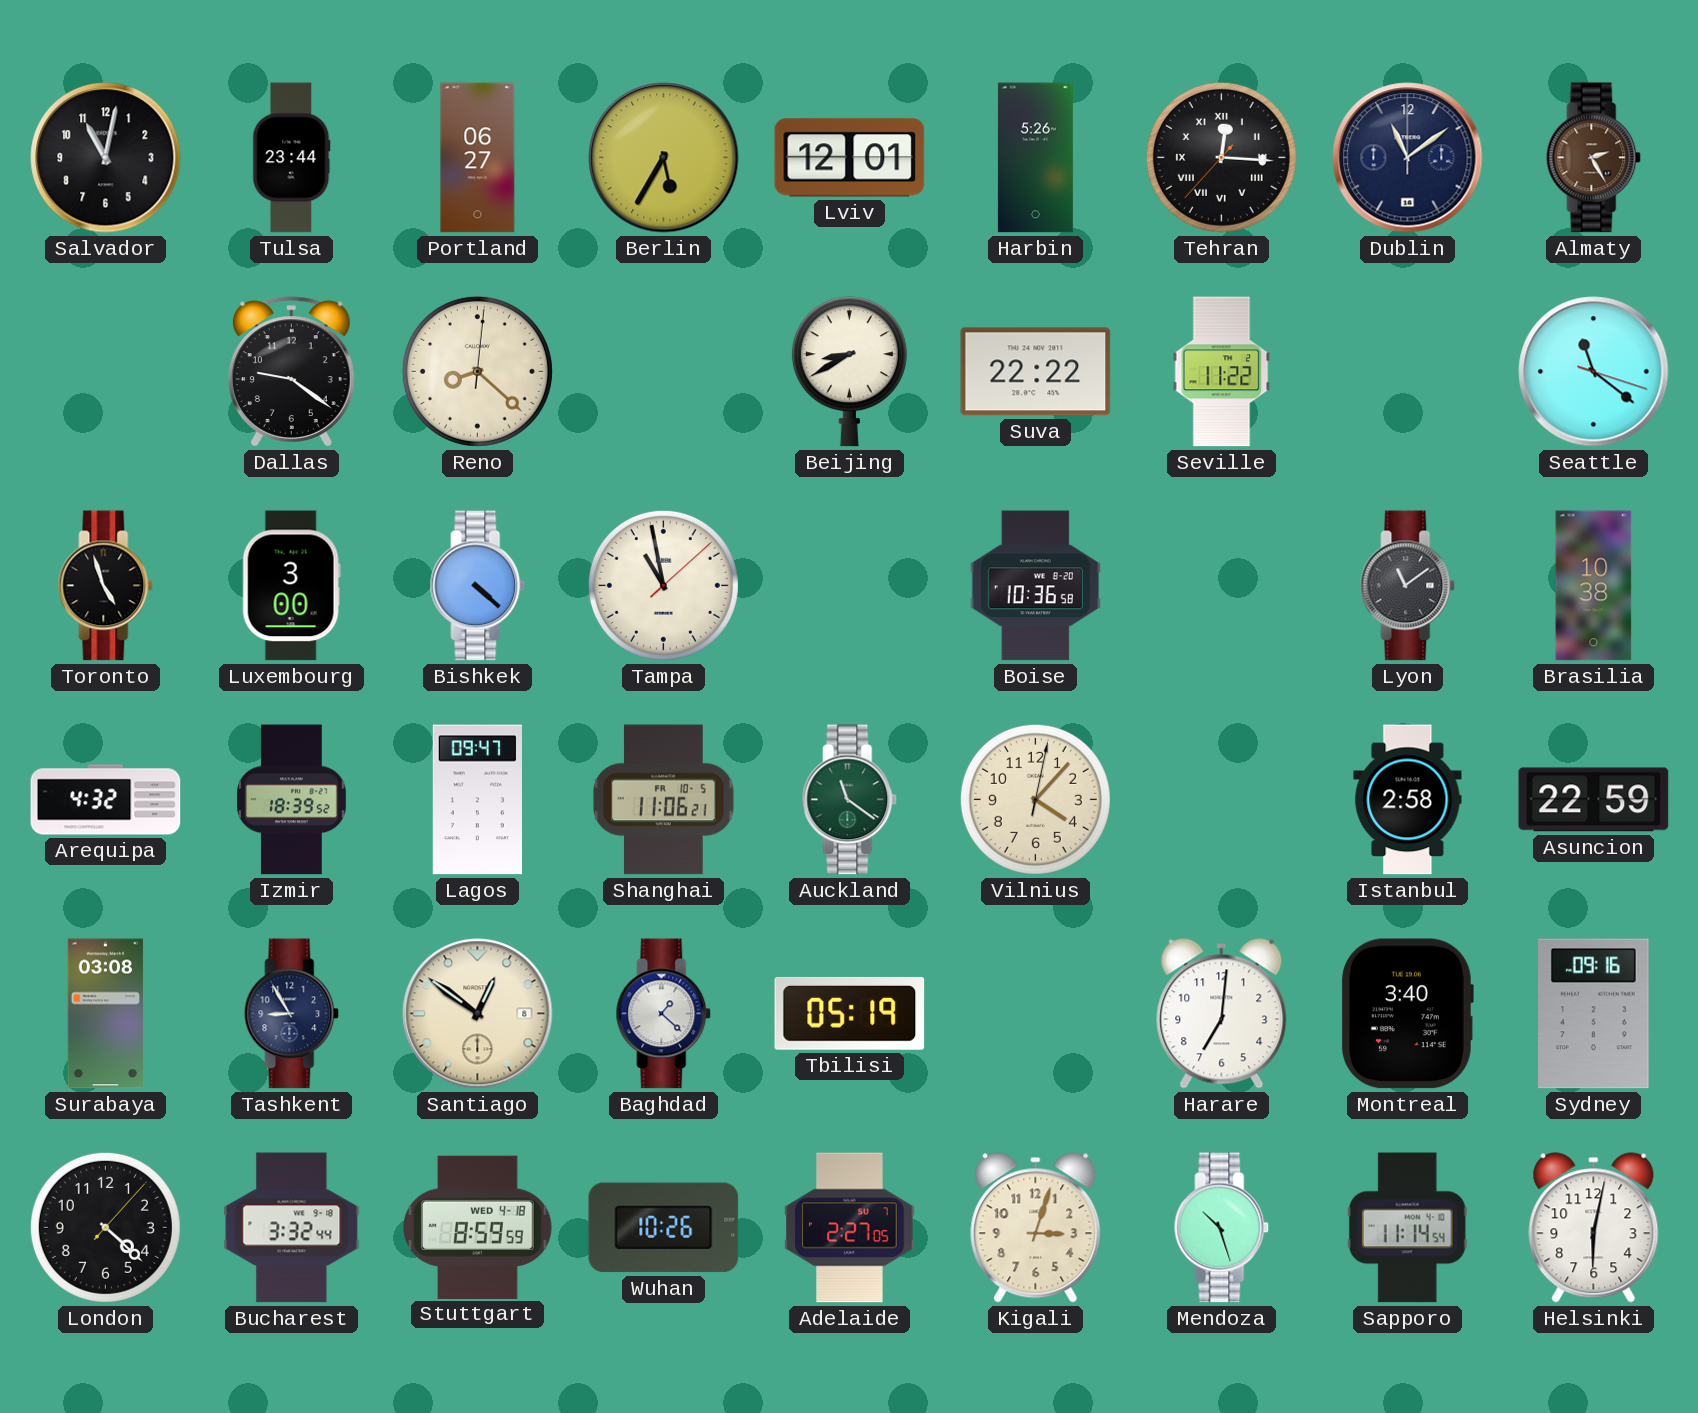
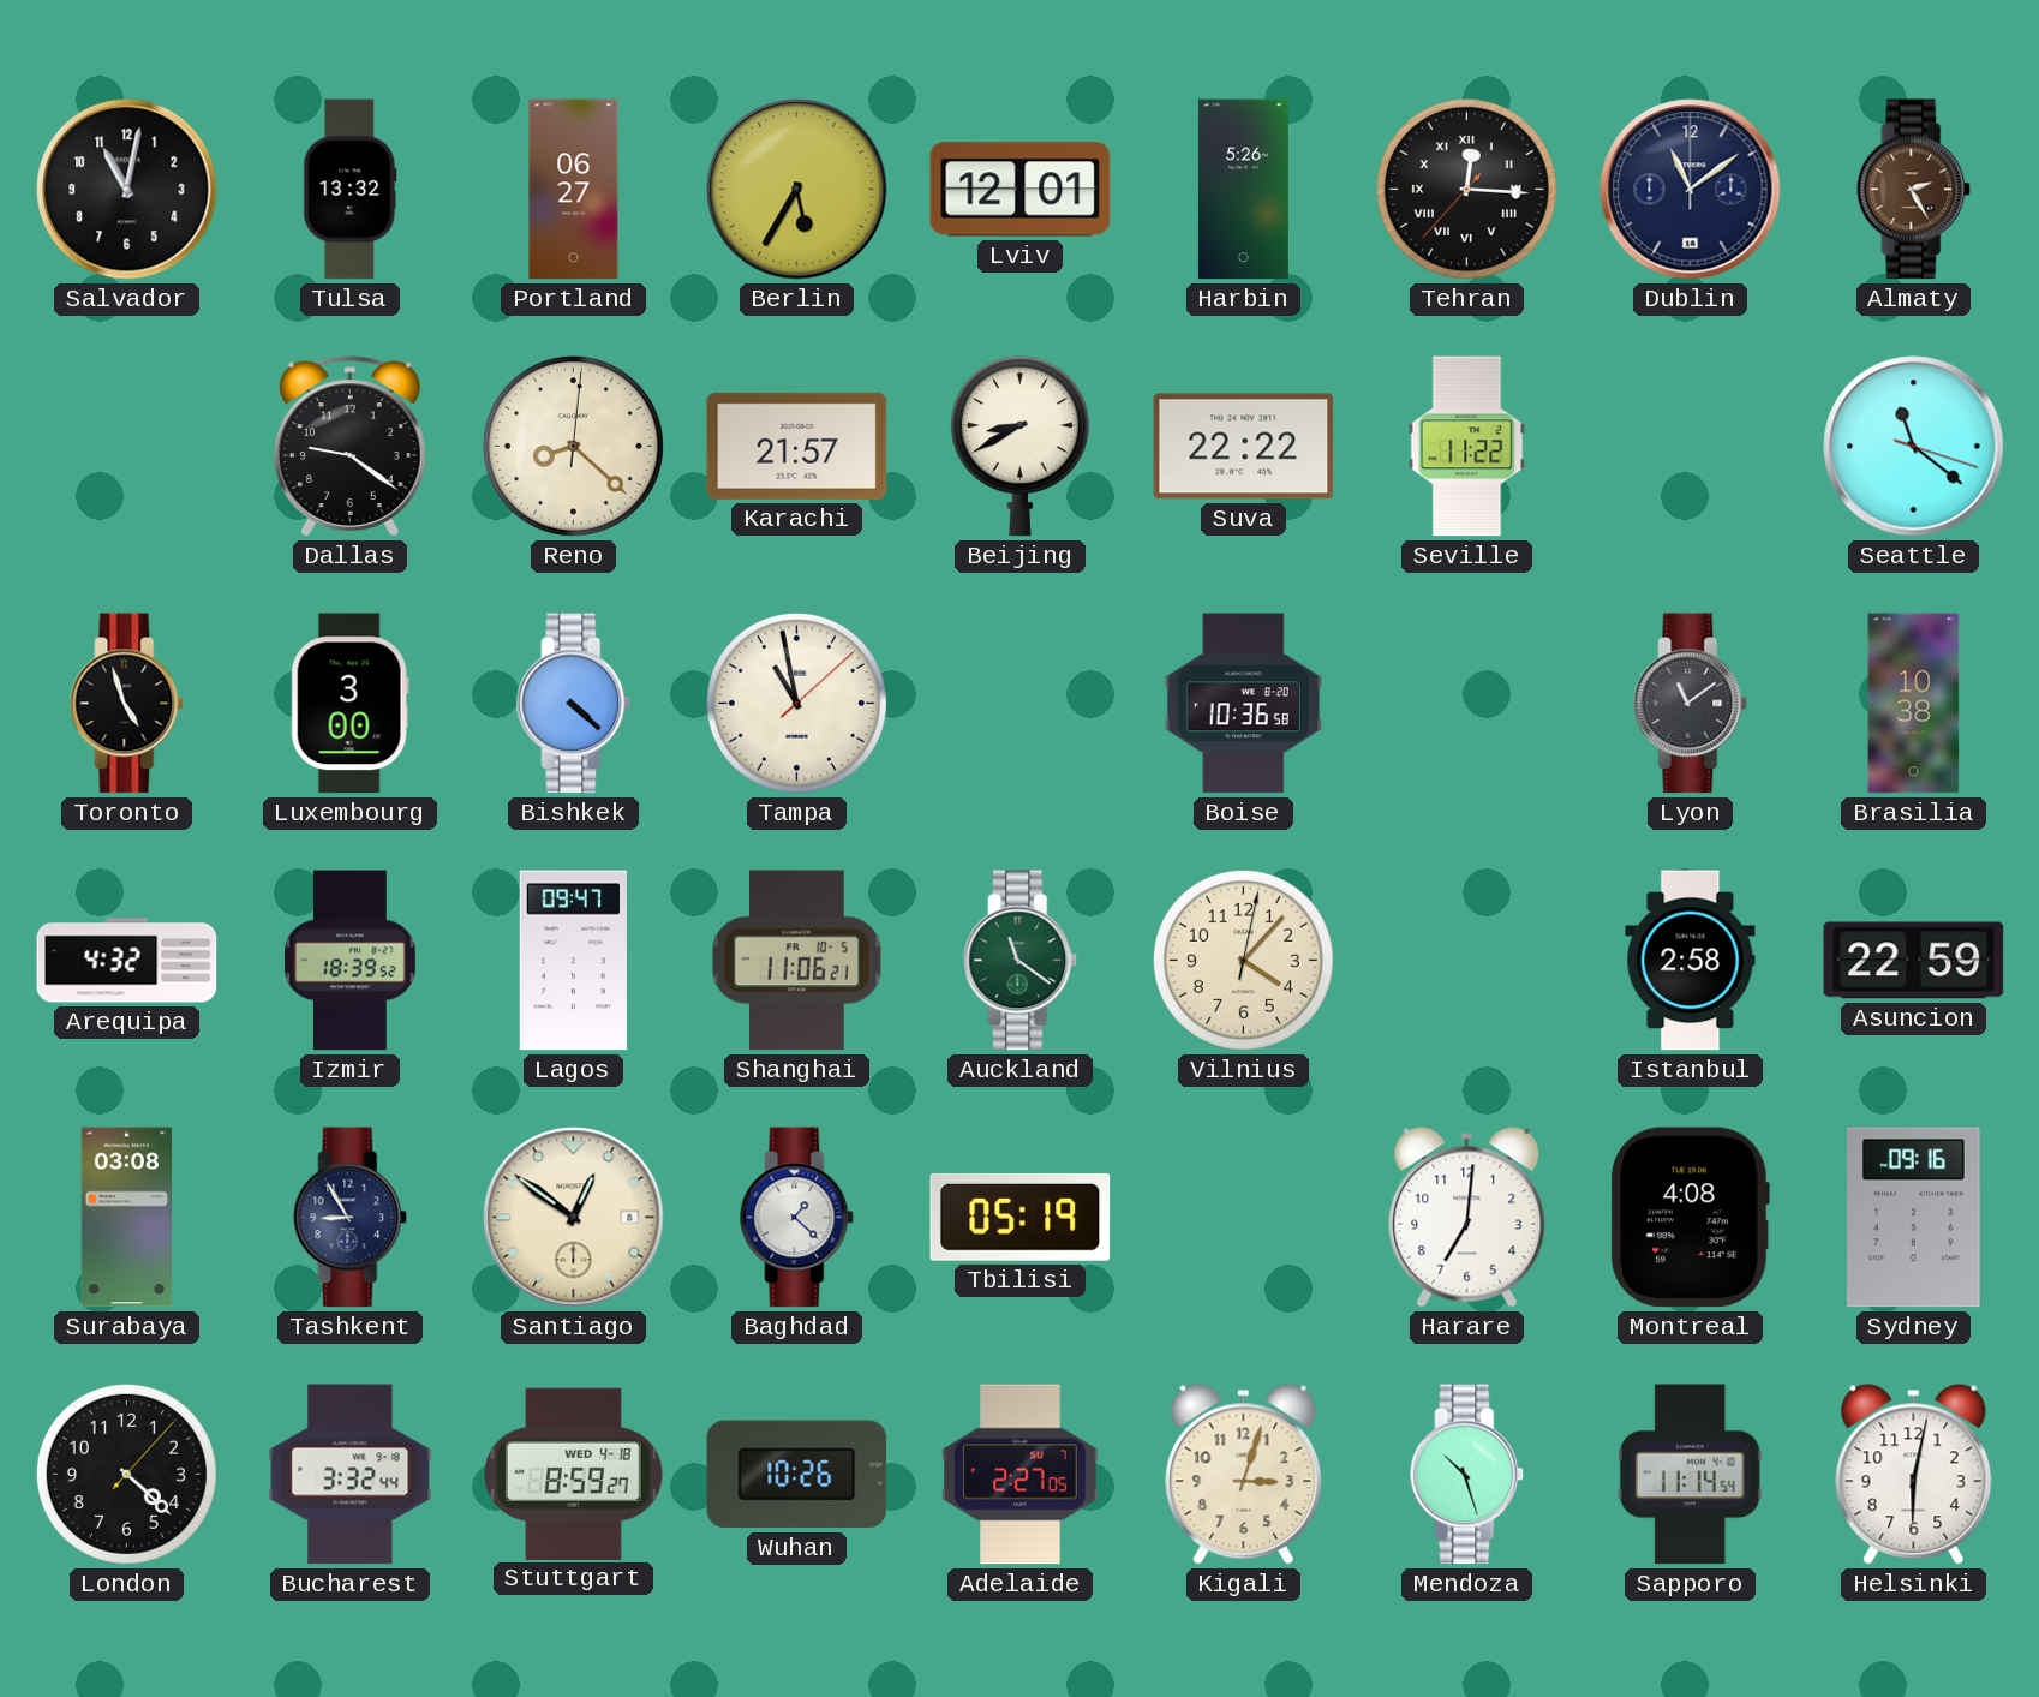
Tulsa: 23:44 -> 13:32 (351, 190)
Karachi: none -> 21:57 (797, 446)
Montreal: 3:40 -> 4:08 (1690, 1218)
Stuttgart: 8:59:59 -> 8:59:27 (574, 1474)
